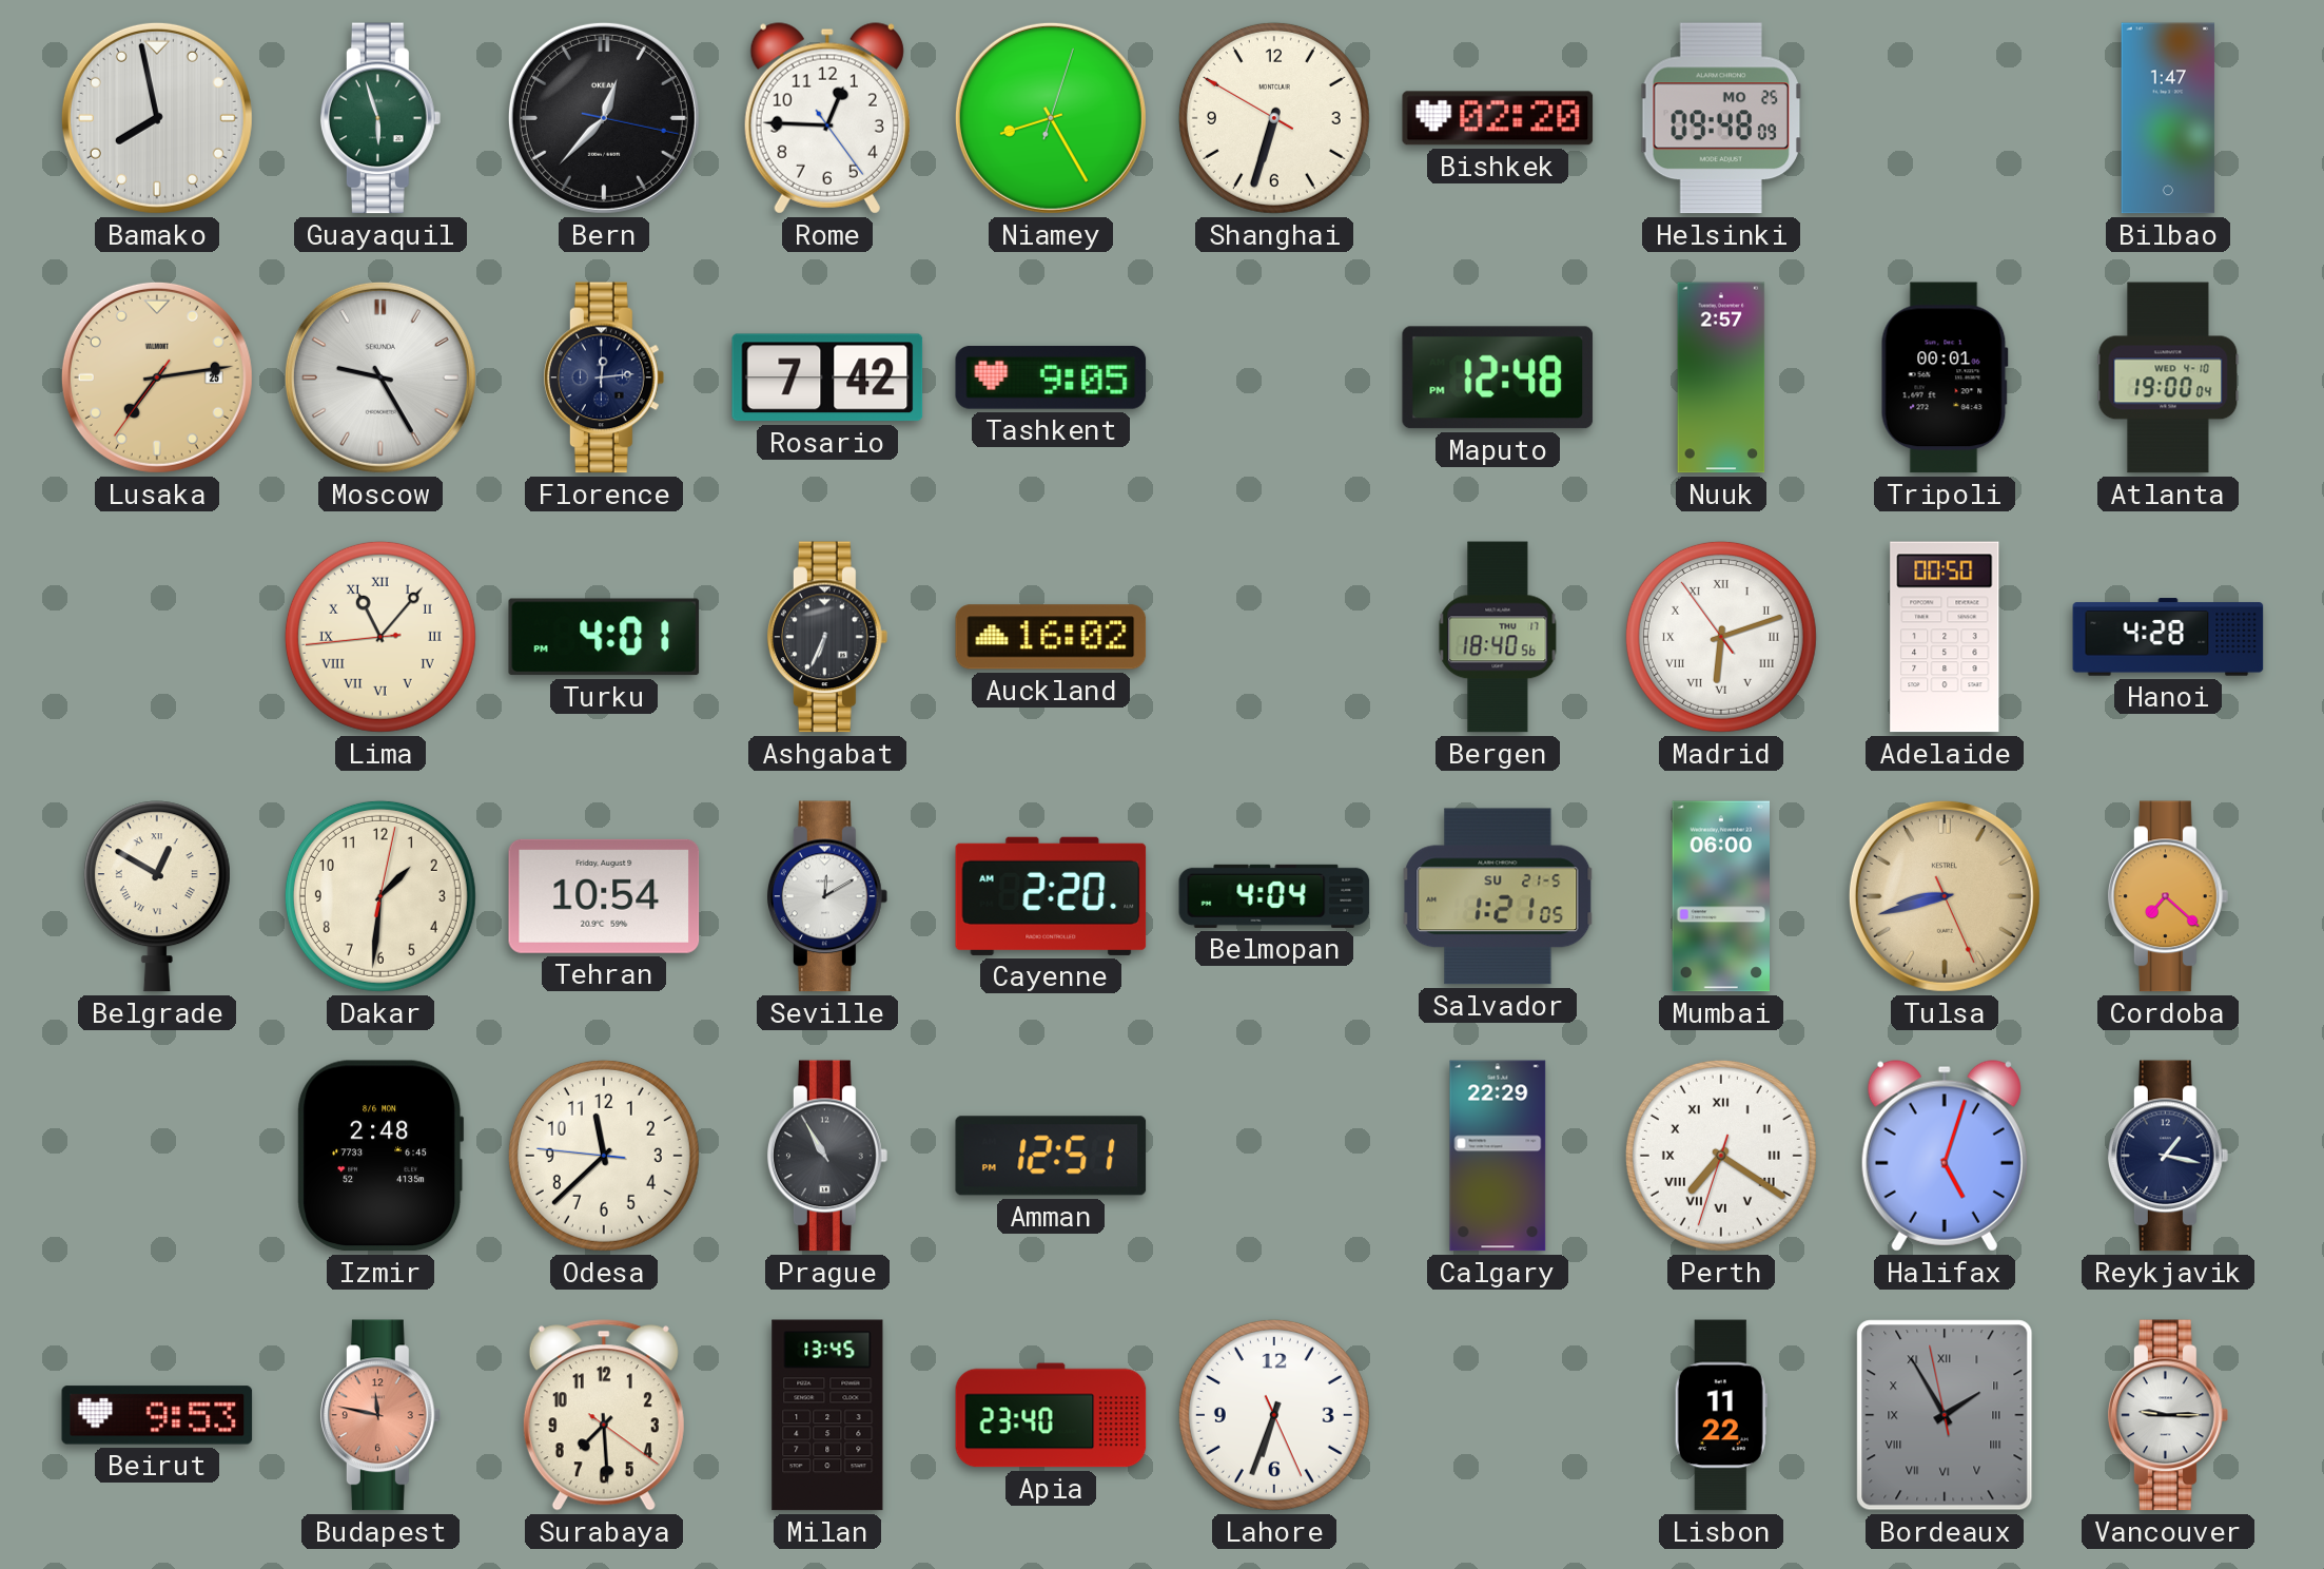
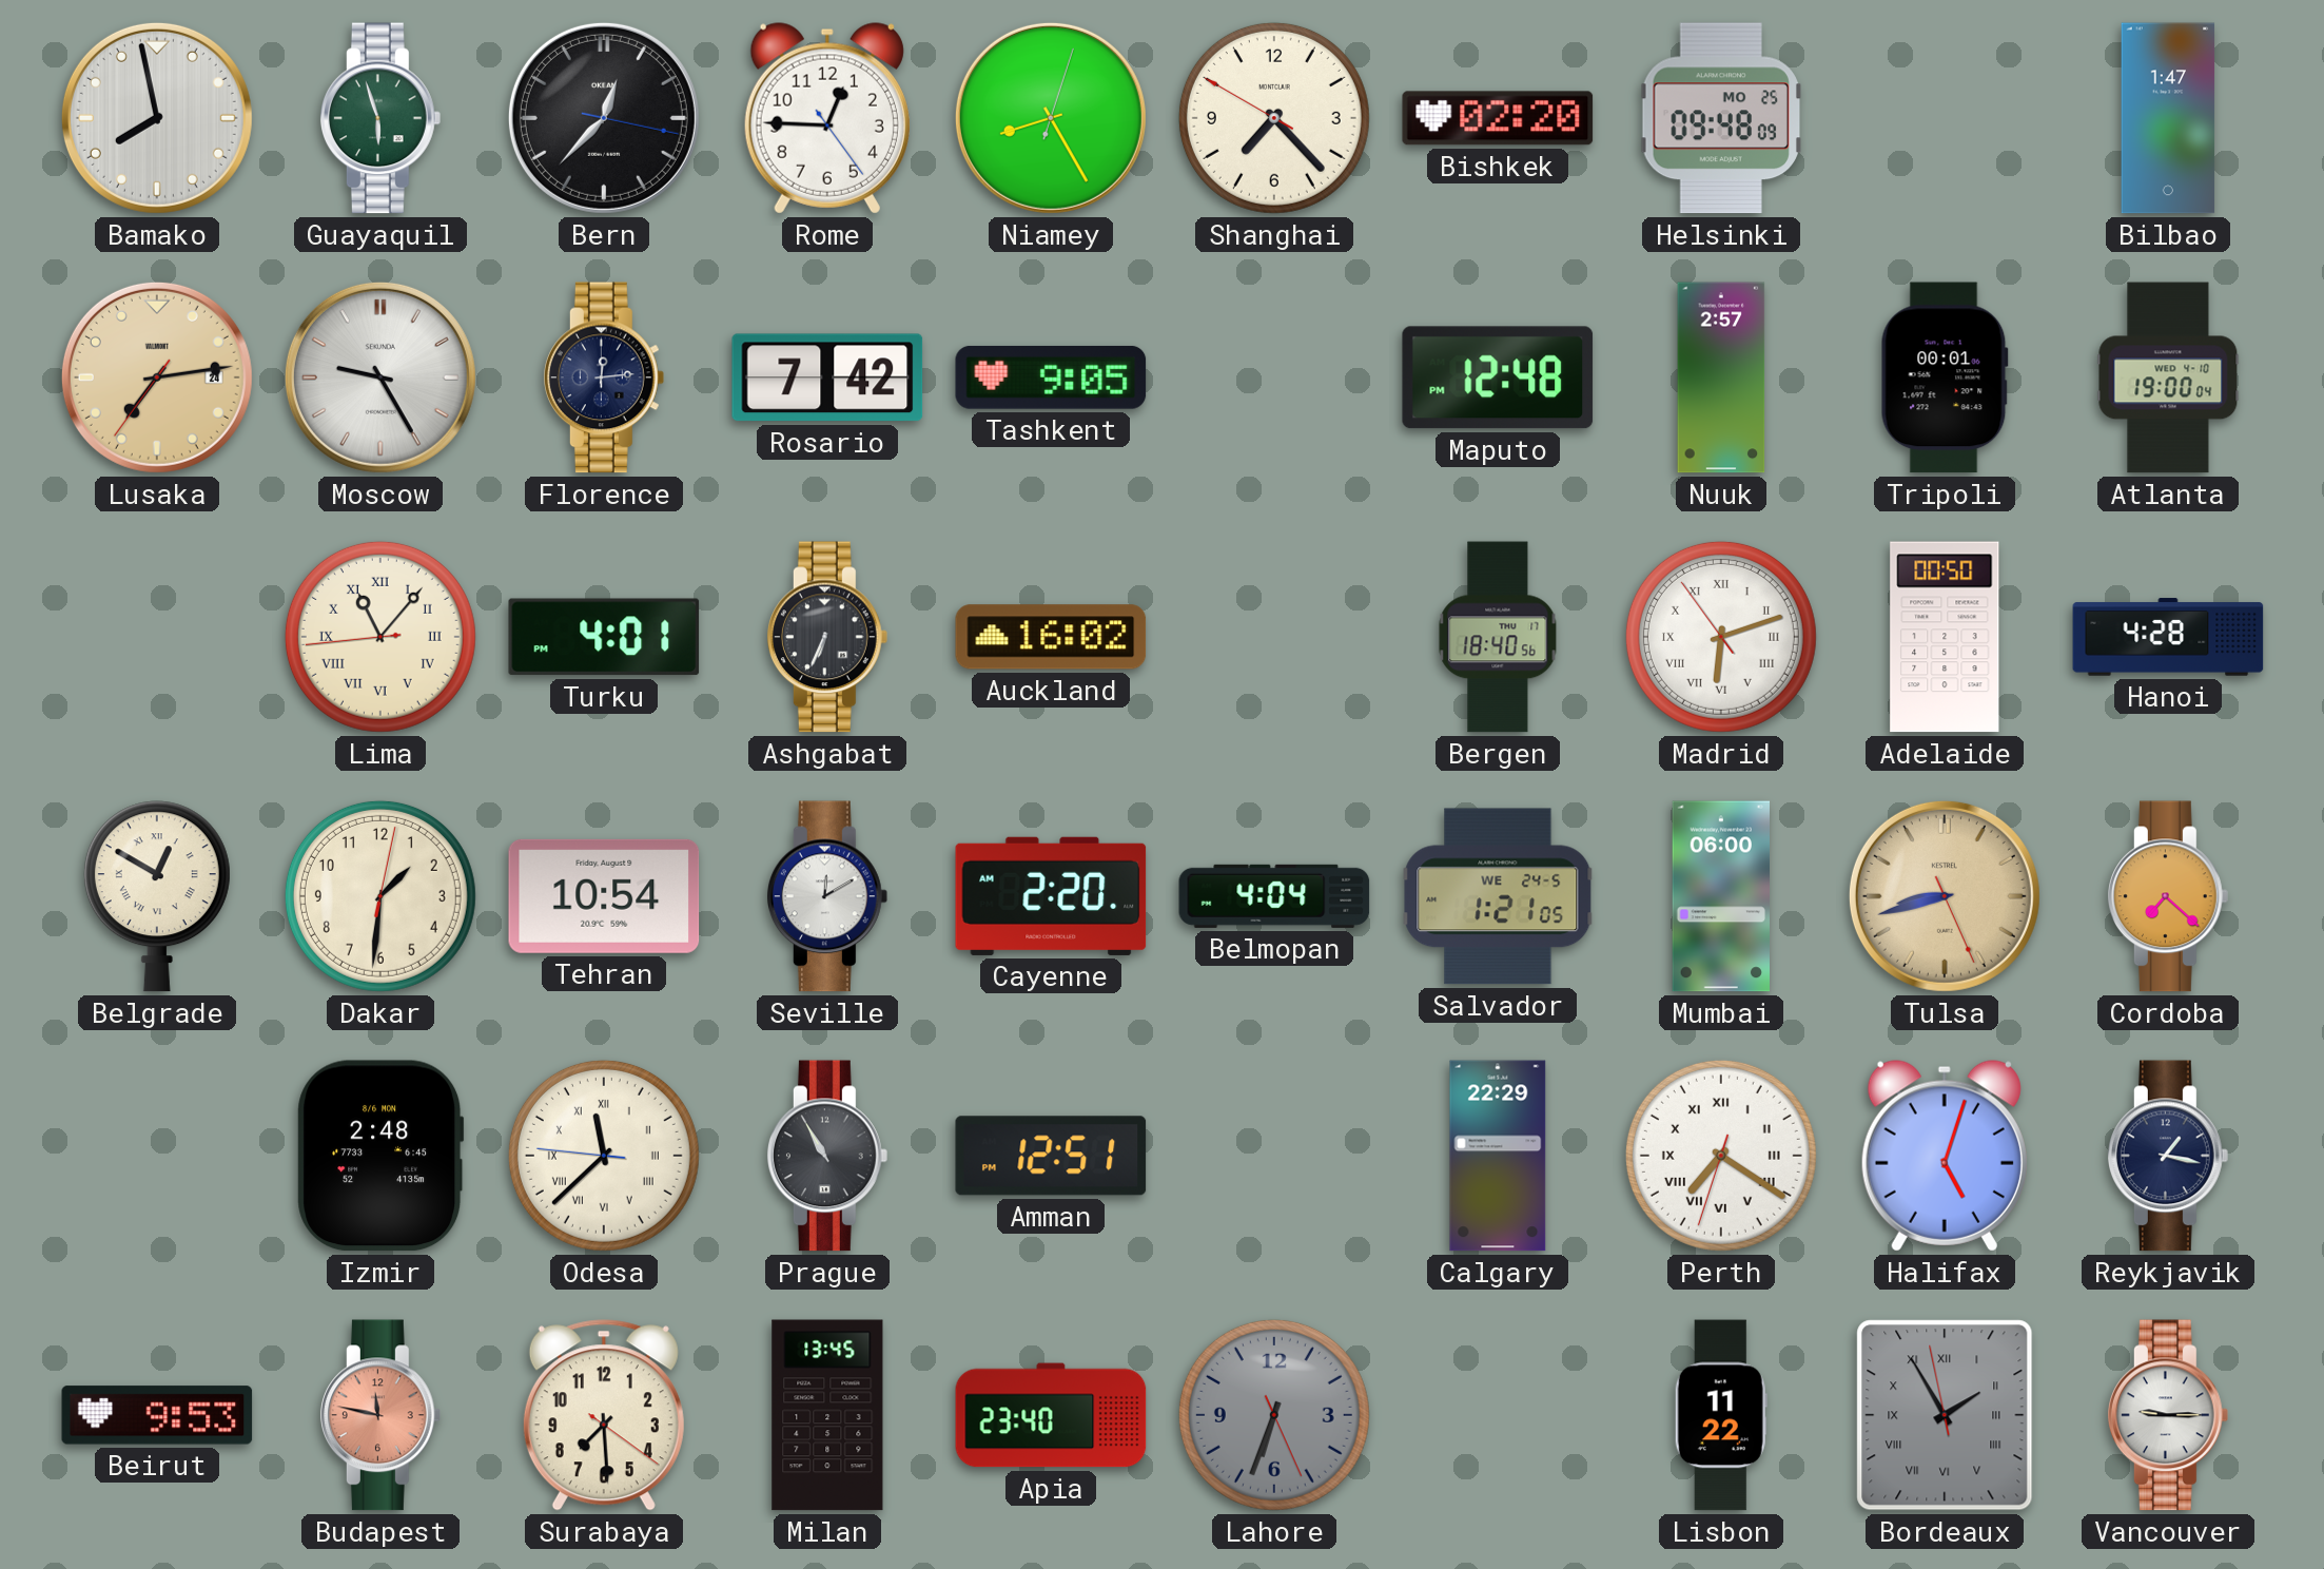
Shanghai: 6:32 -> 7:22 (1274, 118)
Lusaka date: 25 -> 24 (157, 377)
Salvador date: SU 21-5 -> WE 24-5 (1498, 896)
Odesa numerals: Arabic -> Roman (604, 1156)
Lahore dial: white -> grey (1274, 1415)
